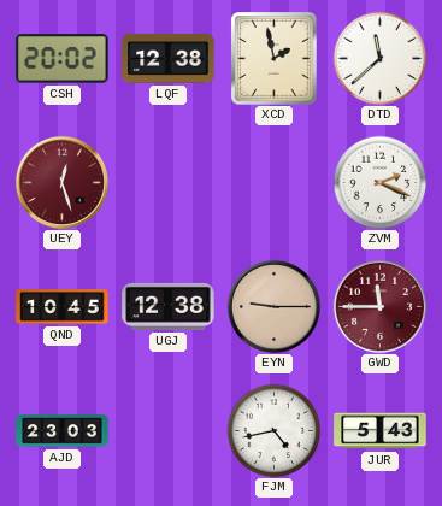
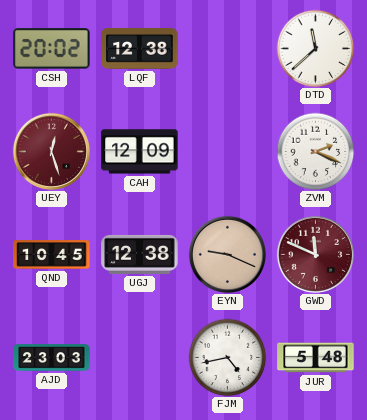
XCD: 1:58 -> none (275, 59)
CAH: none -> 12:09 (140, 152)
EYN: 9:15 -> 9:19 (227, 254)
GWD: 11:45 -> 11:49 (315, 254)
JUR: 5:43 -> 5:48 (316, 358)
